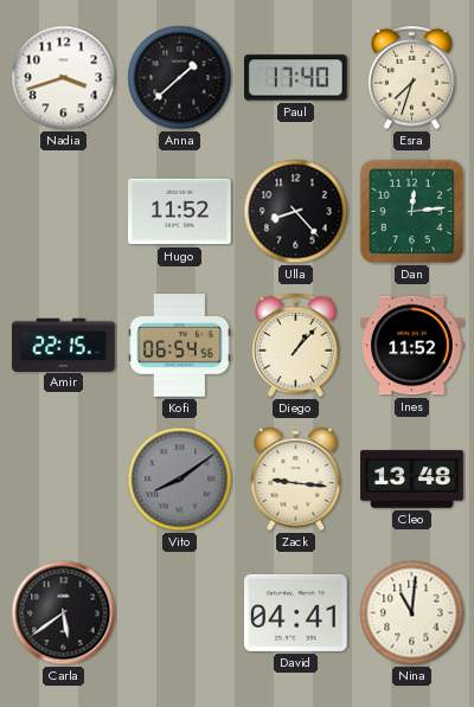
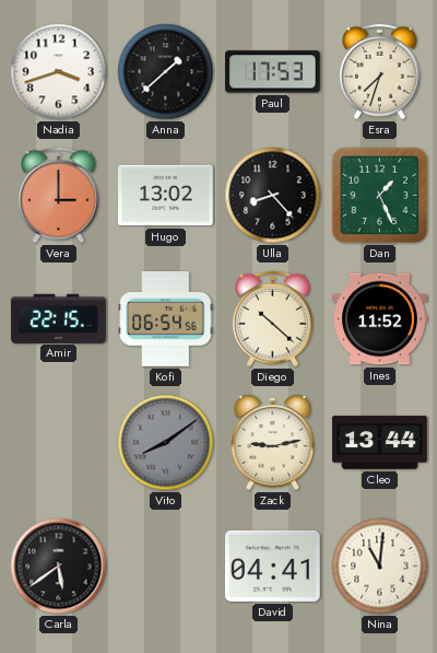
Paul: 17:40 -> 17:53 (273, 72)
Vera: none -> 3:00 (59, 196)
Hugo: 11:52 -> 13:02 (166, 196)
Dan: 12:14 -> 1:26 (380, 196)
Diego: 1:07 -> 10:22 (273, 319)
Zack: 9:16 -> 9:13 (273, 442)
Cleo: 13:48 -> 13:44 (380, 443)
